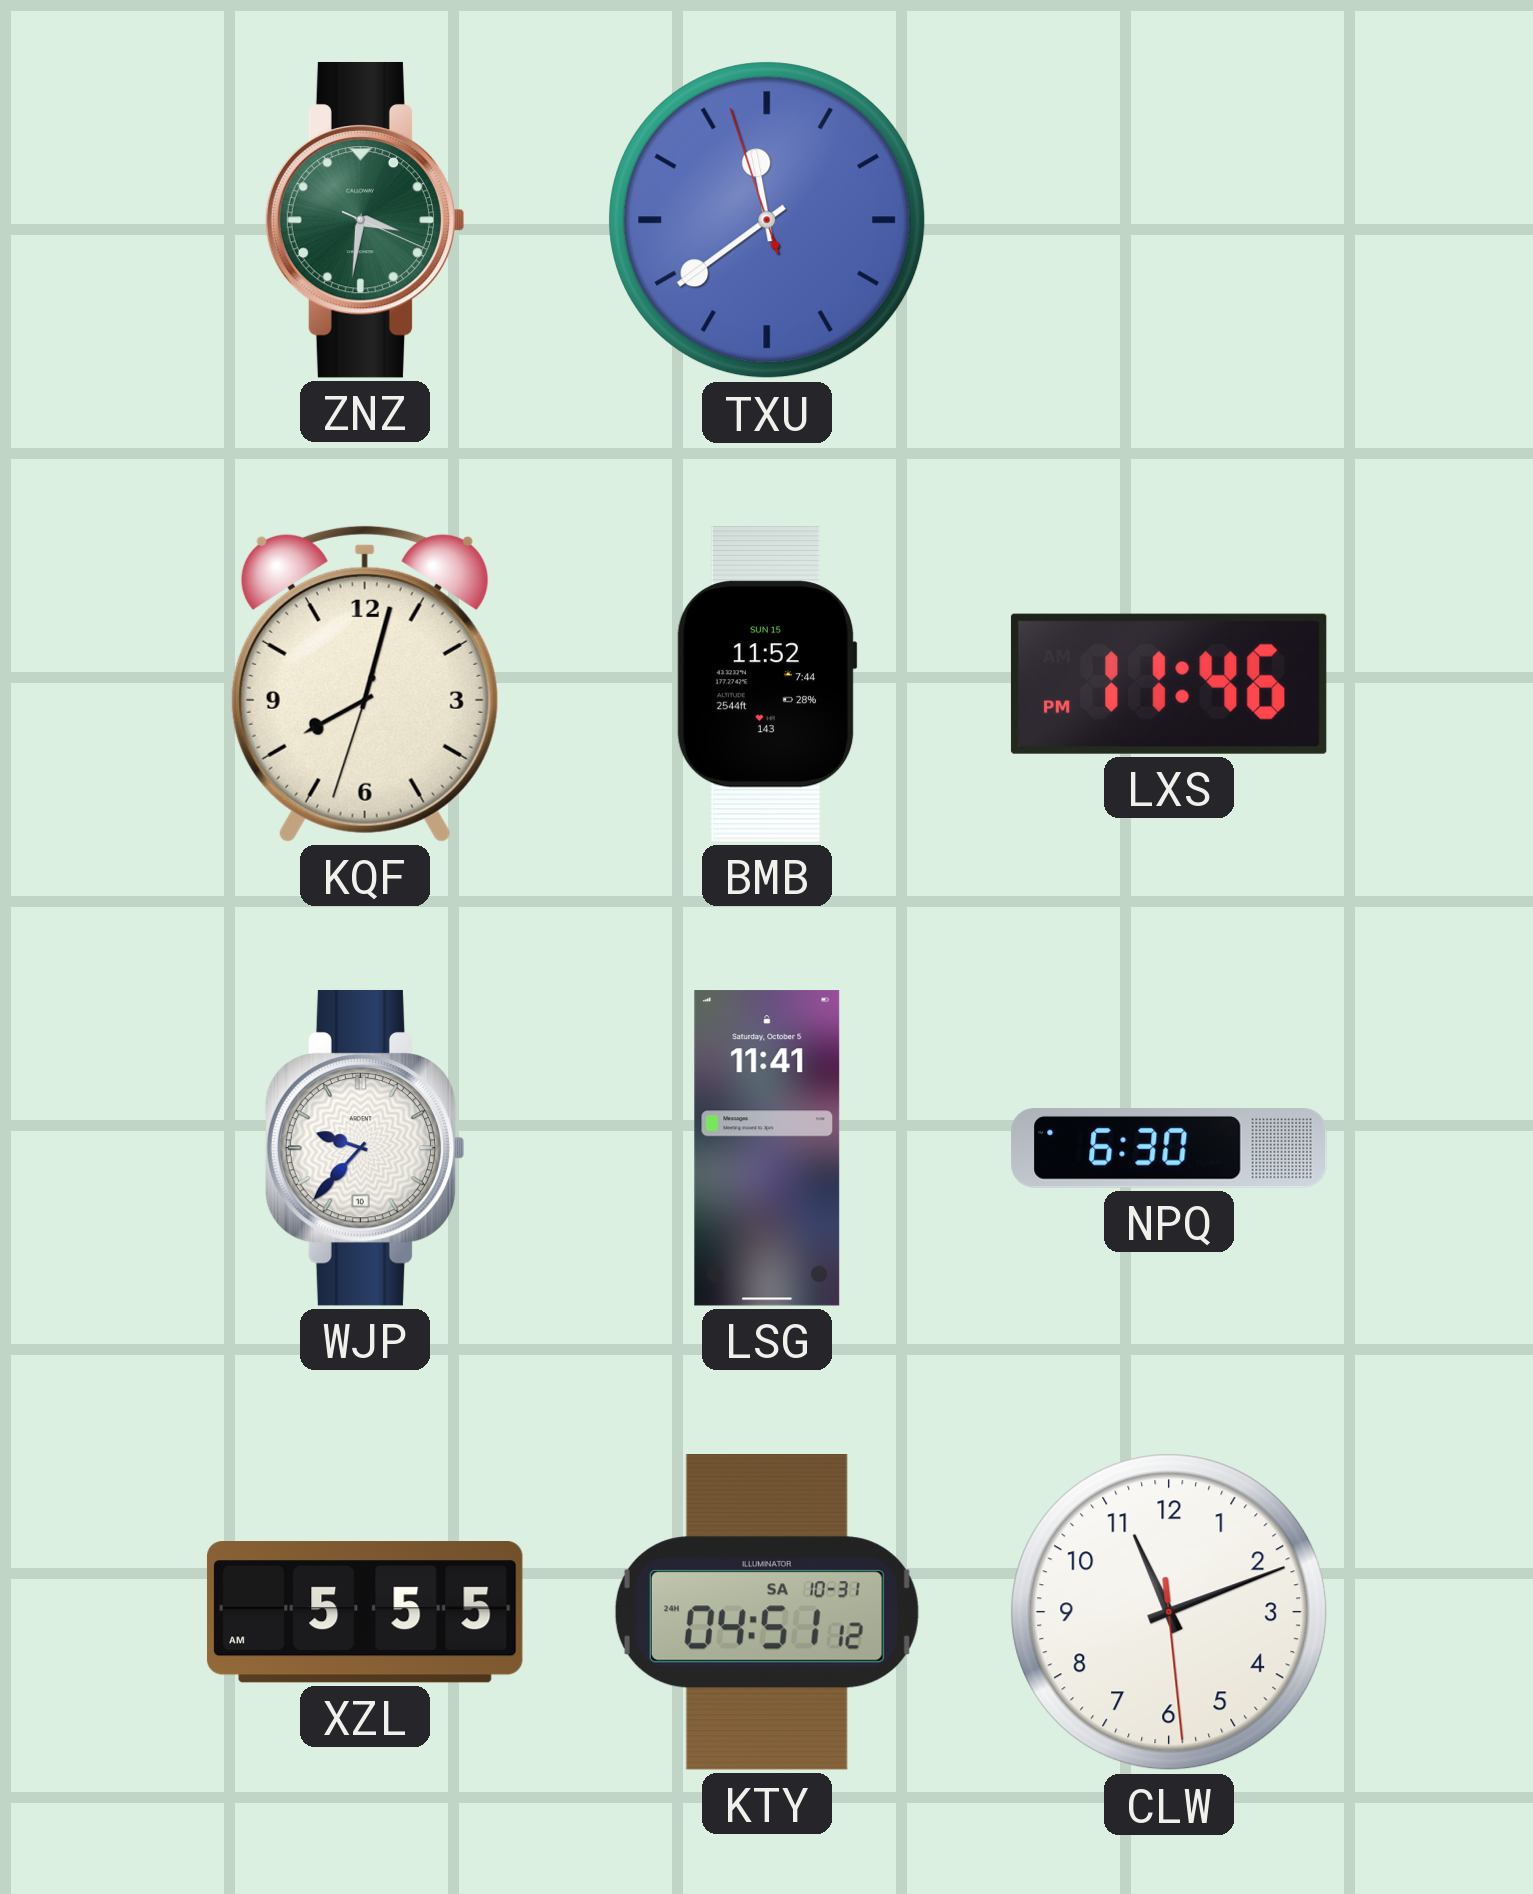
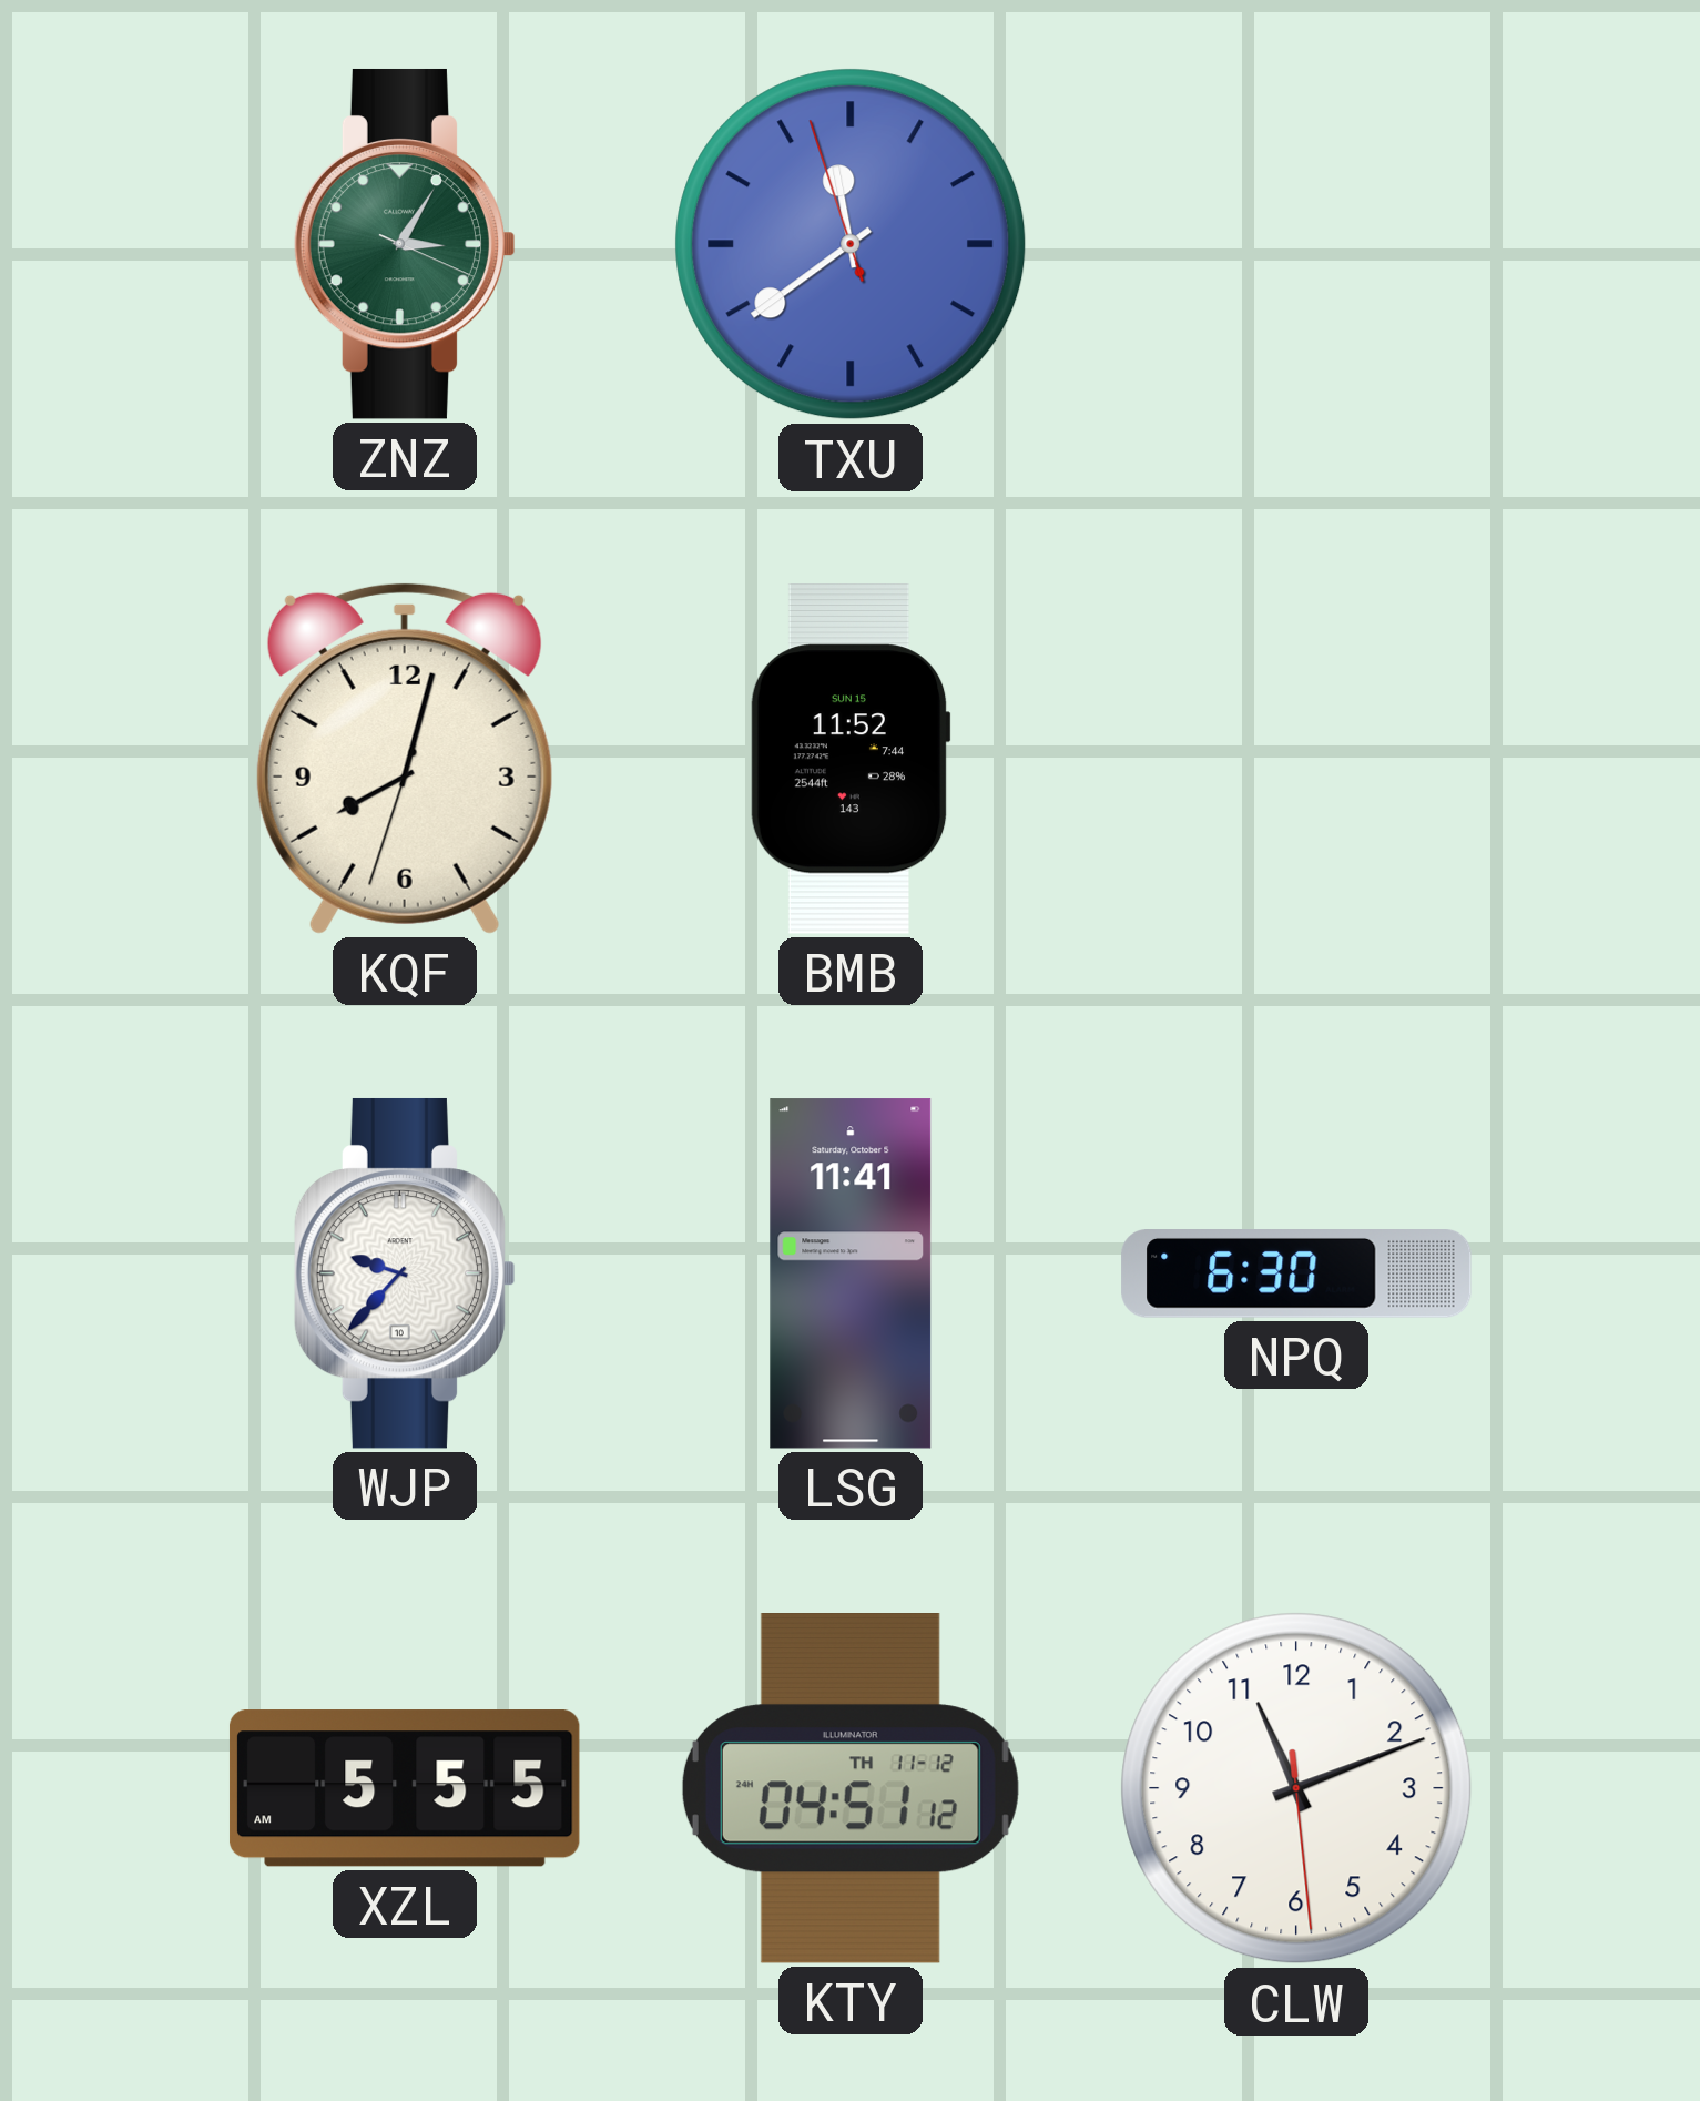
ZNZ: 3:31 -> 3:05 (405, 244)
LXS: 11:46 -> none (1169, 684)
KTY date: SA 10-31 -> TH 11-12 (851, 1789)
